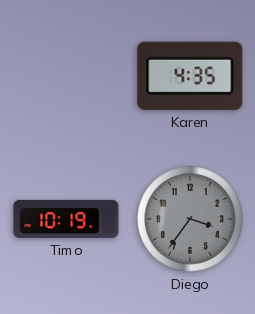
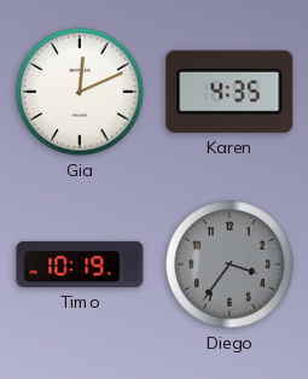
Gia: none -> 12:11 (80, 92)
